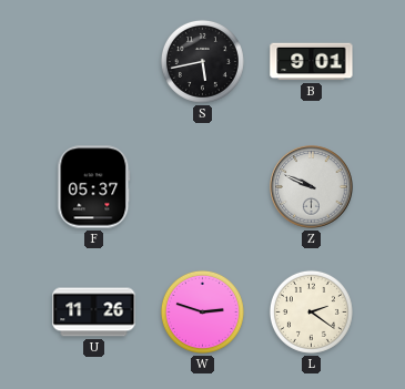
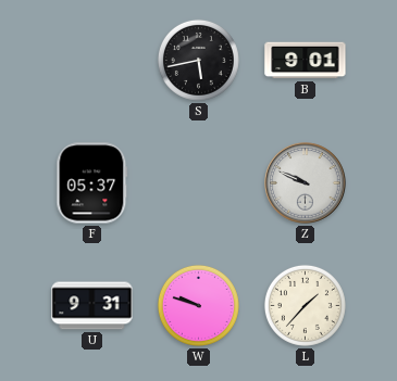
U: 11:26 -> 9:31 (92, 306)
W: 2:48 -> 9:48 (198, 305)
L: 2:21 -> 1:37 (305, 305)
